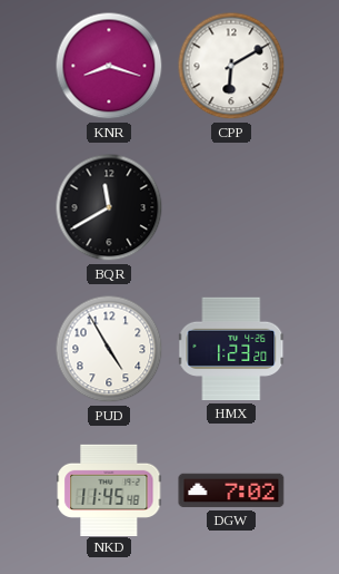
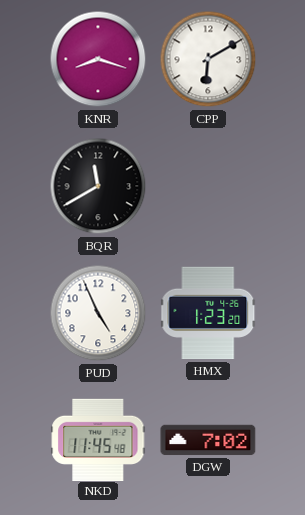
PUD: 4:55 -> 4:56 (98, 313)
